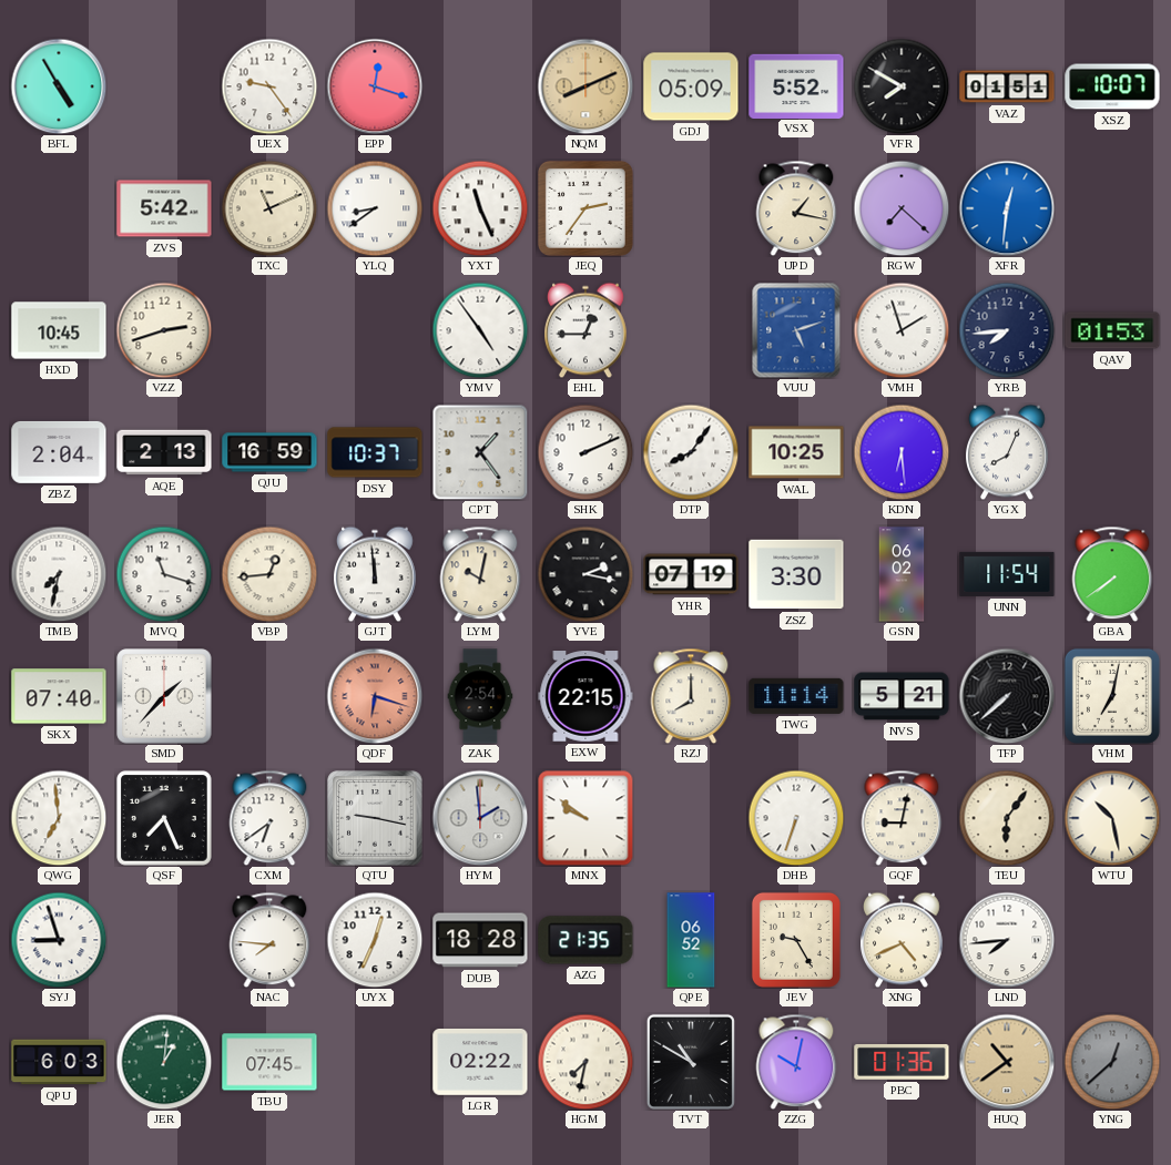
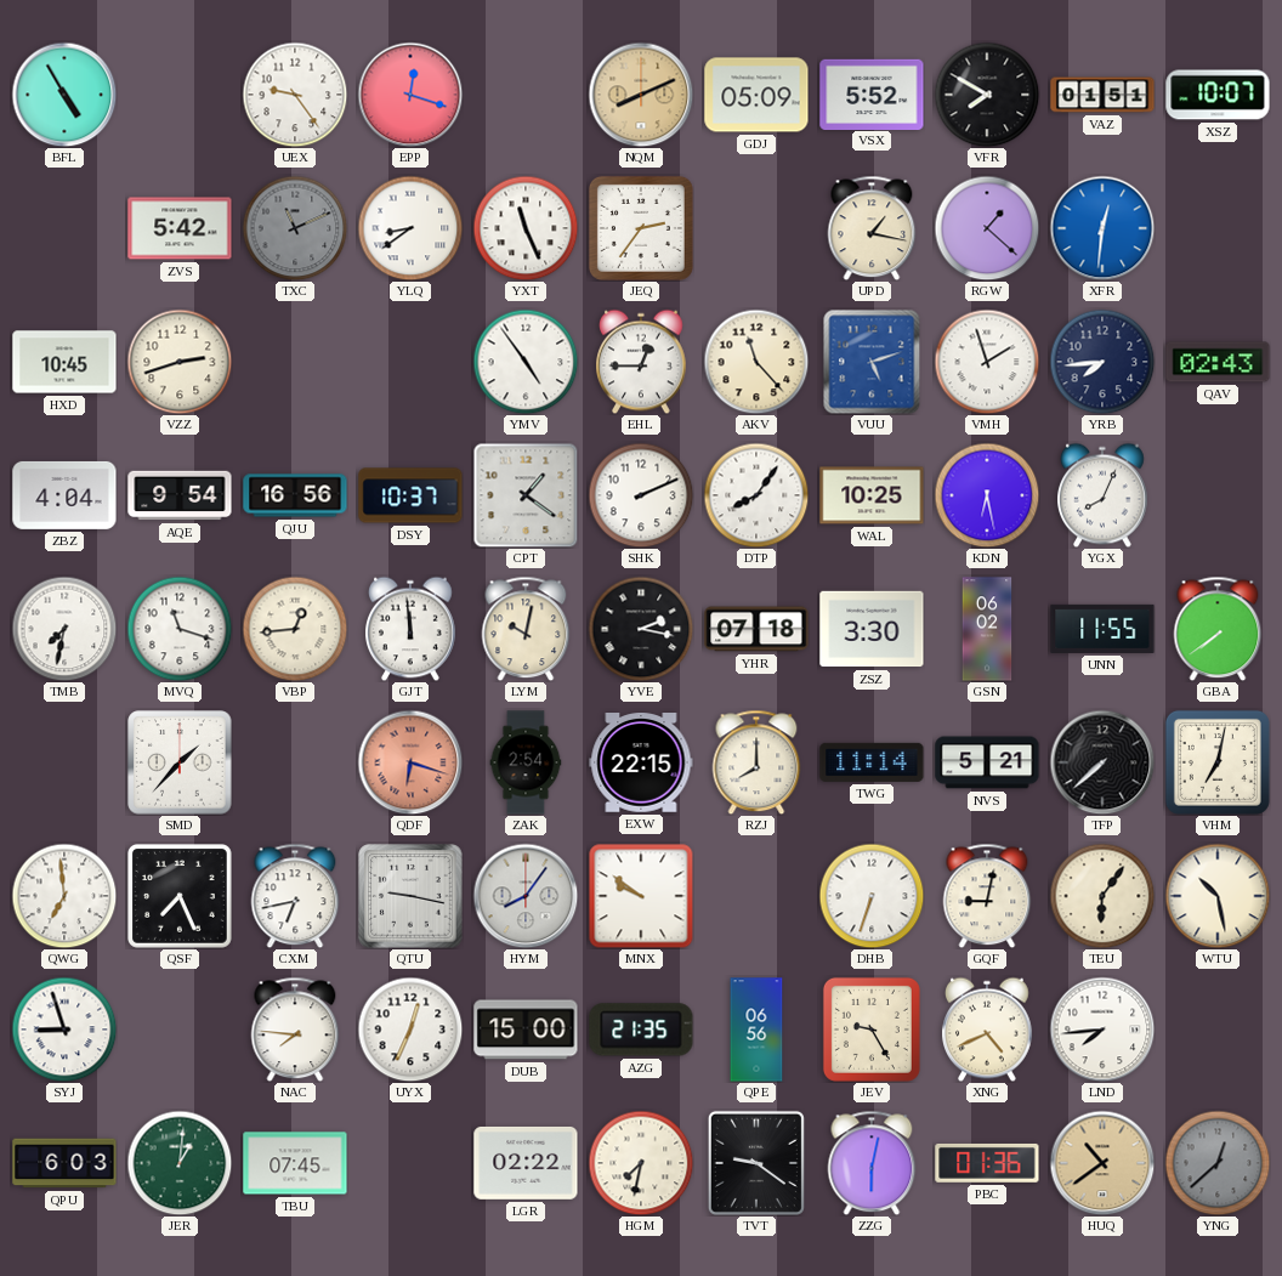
TXC dial: cream -> grey (295, 228)
RGW: 7:22 -> 1:22 (987, 228)
AKV: none -> 11:23 (756, 362)
QAV: 01:53 -> 02:43 (1218, 362)
ZBZ: 2:04 -> 4:04 (64, 495)
AQE: 2:13 -> 9:54 (180, 495)
QJU: 16:59 -> 16:56 (295, 495)
CPT: 1:24 -> 1:21 (526, 495)
KDN: 6:29 -> 6:28 (987, 495)
YHR: 07:19 -> 07:18 (756, 629)
UNN: 11:54 -> 11:55 (1102, 629)
SKX: 07:40 -> none (59, 696)
CXM: 6:39 -> 6:43 (295, 896)
HYM: 1:59 -> 8:06 (526, 896)
DUB: 18:28 -> 15:00 (526, 1030)
QPE: 06:52 -> 06:56 (756, 1030)
TVT: 10:50 -> 9:21 (756, 1163)
ZZG: 10:02 -> 6:02 (872, 1163)
